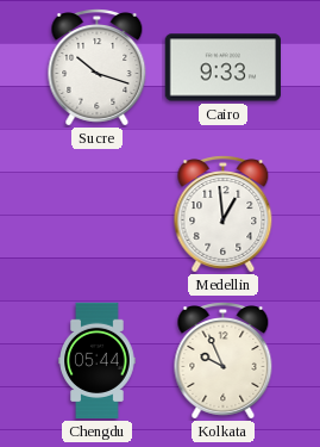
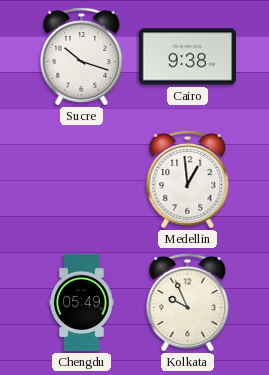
Cairo: 9:33 -> 9:38 (187, 57)
Chengdu: 05:44 -> 05:49 (82, 303)
